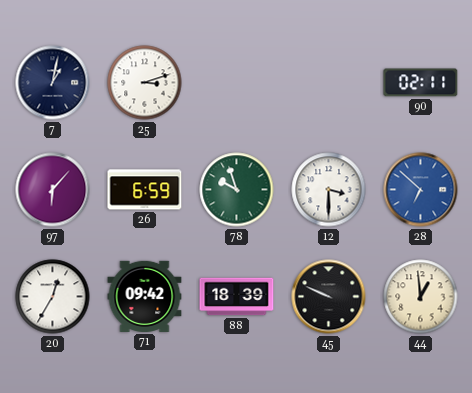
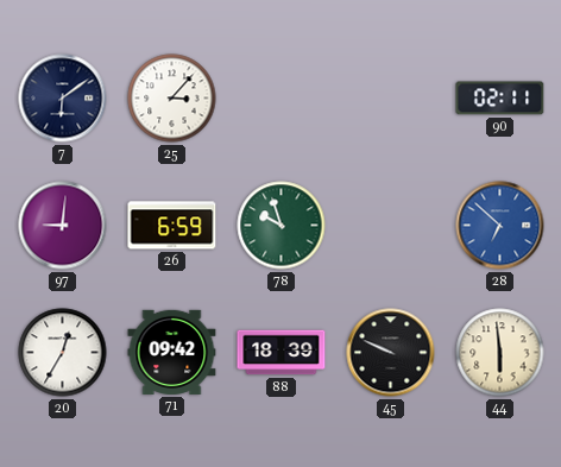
7: 1:02 -> 6:09 (63, 99)
25: 3:12 -> 3:07 (172, 99)
97: 6:07 -> 9:01 (63, 226)
12: 3:30 -> none (329, 190)
44: 12:59 -> 5:59 (500, 353)
